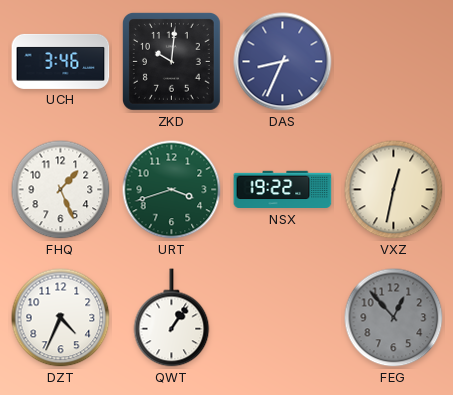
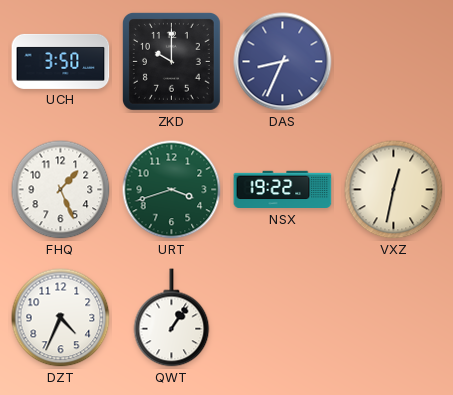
UCH: 3:46 -> 3:50 (61, 61)
ZKD: 10:01 -> 10:00 (171, 61)
FEG: 12:53 -> none (394, 318)
